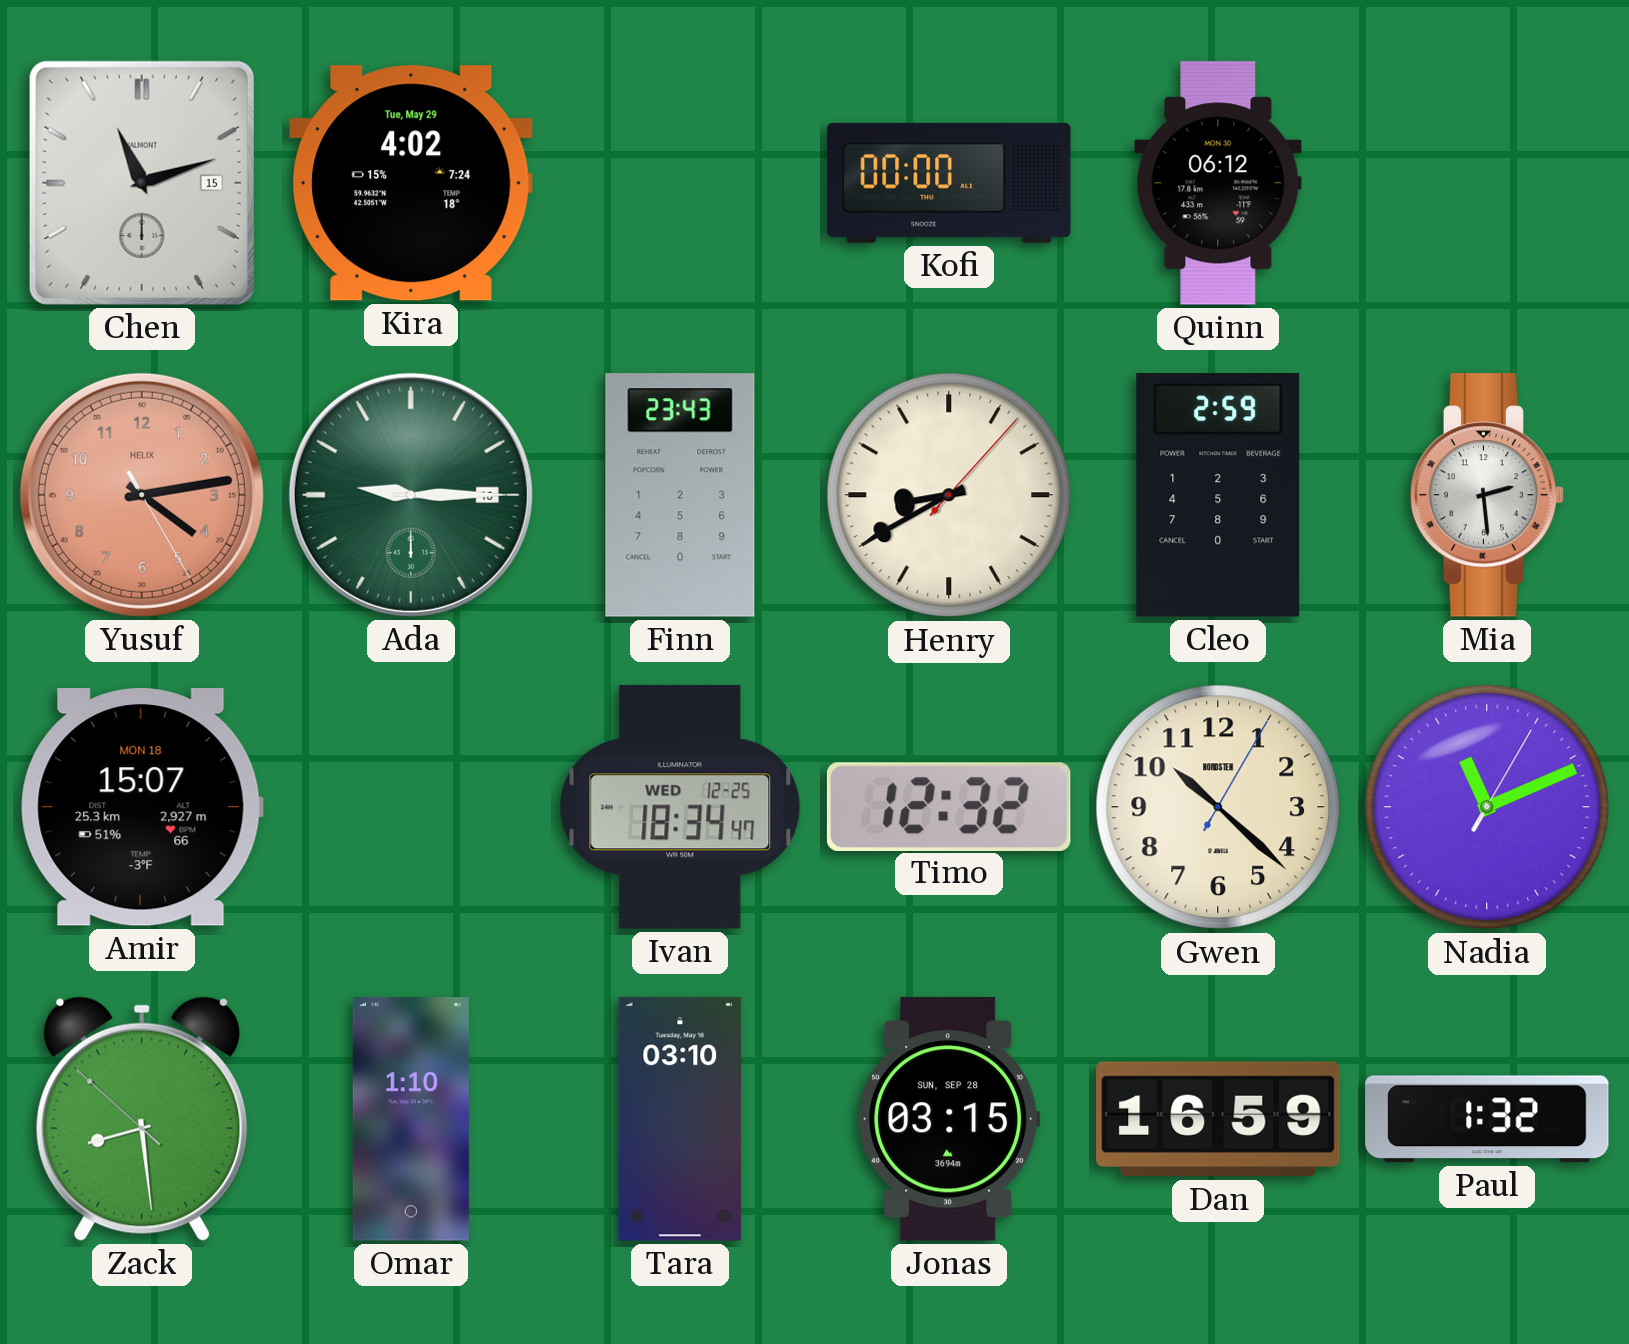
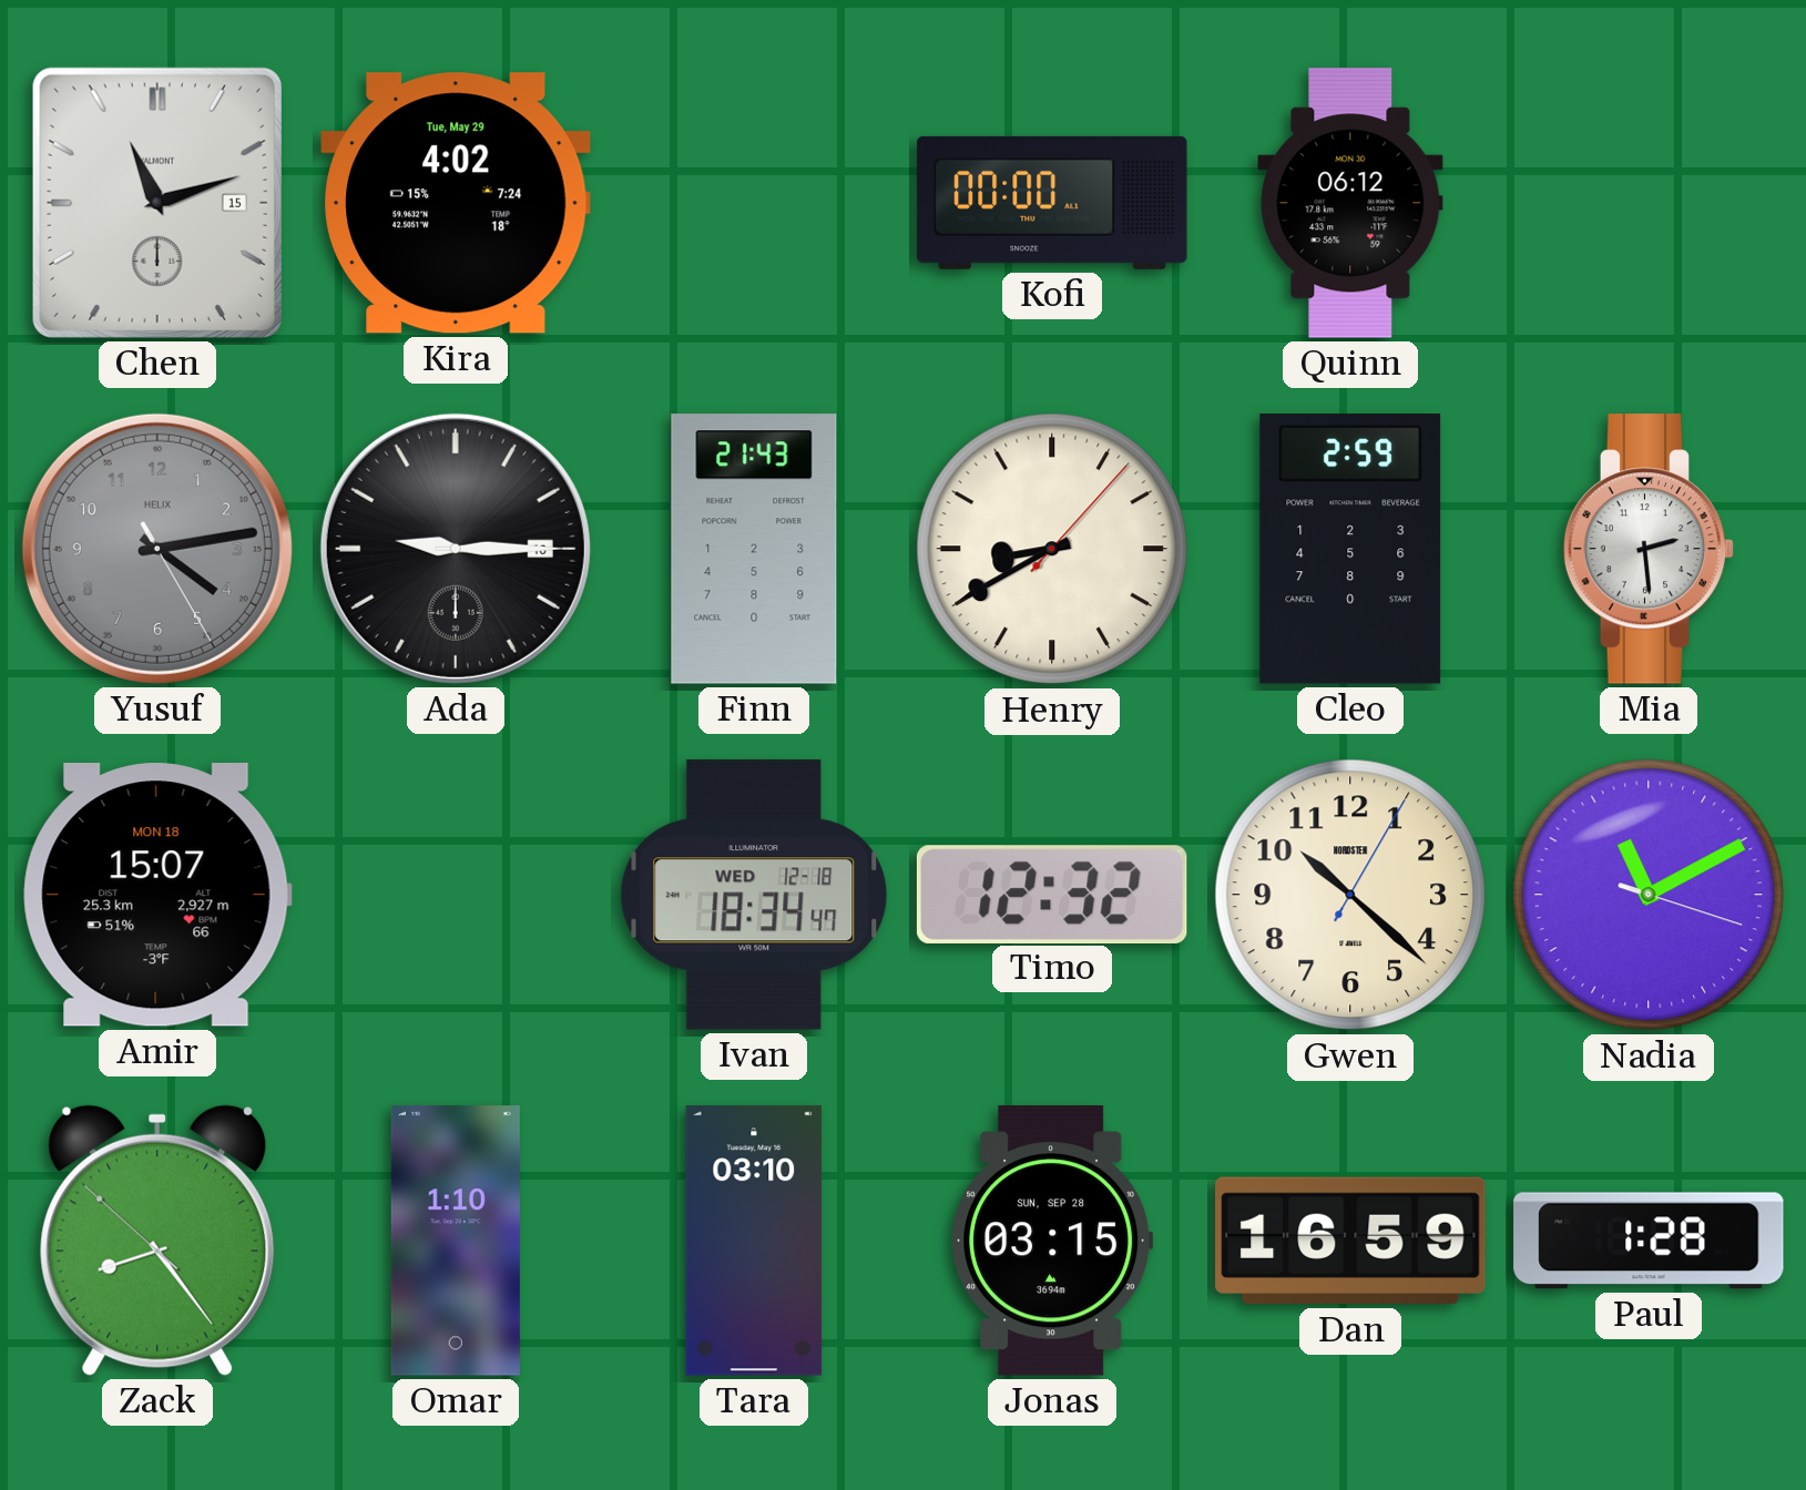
Yusuf dial: salmon -> grey (157, 549)
Ada dial: green -> black (456, 549)
Finn: 23:43 -> 21:43 (754, 549)
Ivan date: WED 12-25 -> WED 12-18 (754, 895)
Nadia: 11:11 -> 11:10 (1649, 895)
Zack: 8:28 -> 8:23 (157, 1241)
Paul: 1:32 -> 1:28 (1649, 1241)
